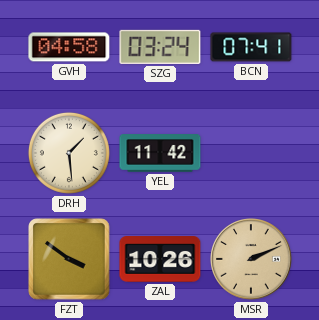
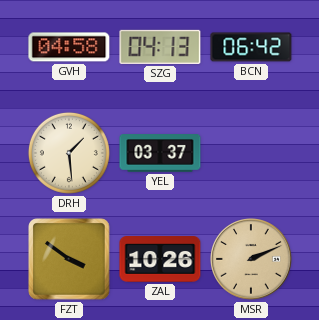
SZG: 03:24 -> 04:13 (160, 47)
BCN: 07:41 -> 06:42 (251, 47)
YEL: 11:42 -> 03:37 (160, 153)
